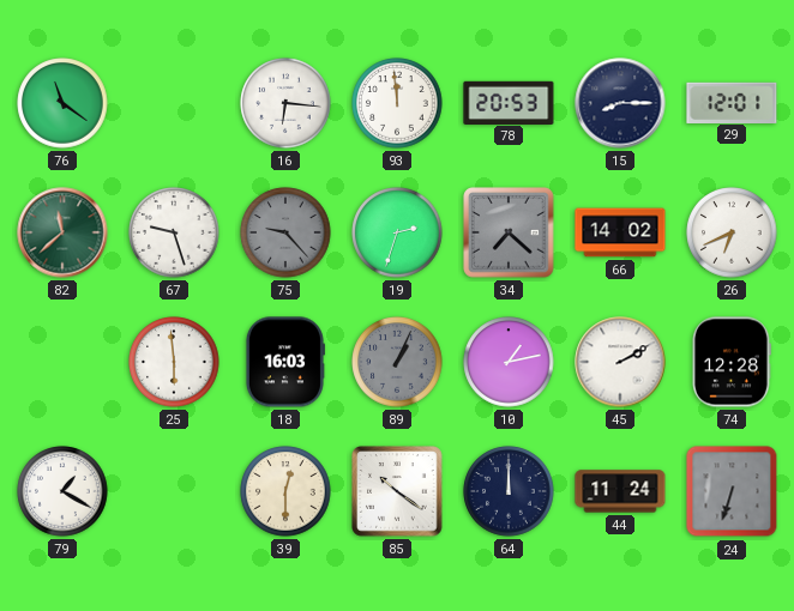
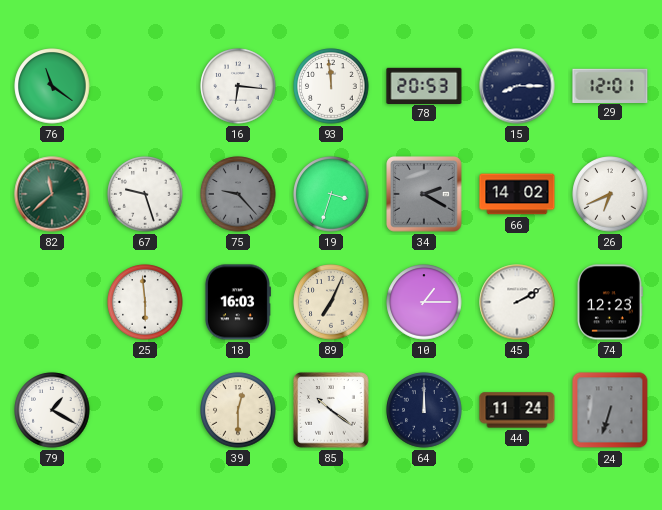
19: 2:33 -> 3:33 (331, 194)
34: 7:22 -> 2:20 (424, 194)
89: 1:04 -> 7:04 (331, 302)
89 dial: grey -> cream (331, 302)
10: 1:13 -> 1:15 (424, 302)
74: 12:28 -> 12:23 (610, 302)
